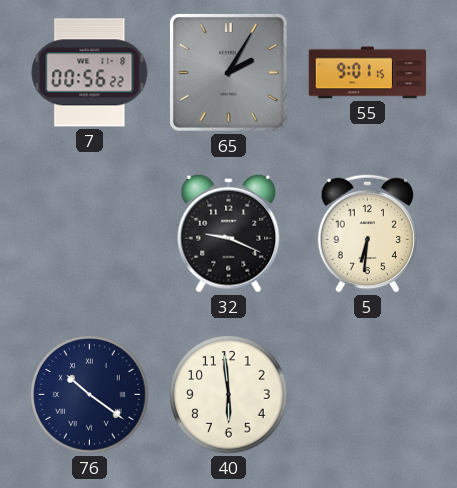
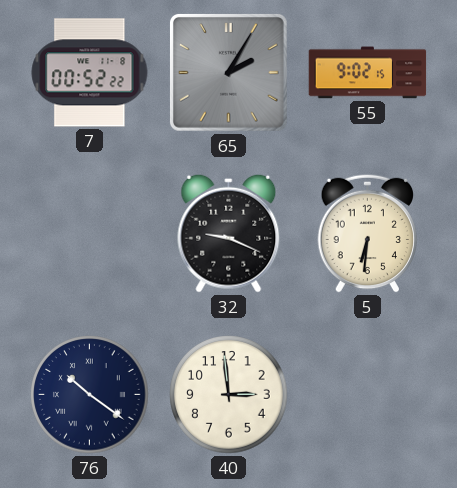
7: 00:56 -> 00:52 (90, 73)
55: 9:01 -> 9:02 (368, 73)
40: 5:59 -> 2:59 (229, 395)
